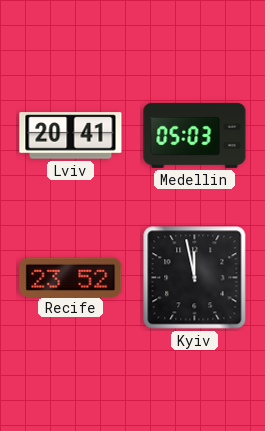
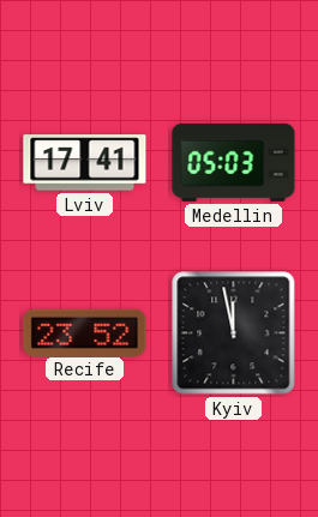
Lviv: 20:41 -> 17:41 (85, 163)
